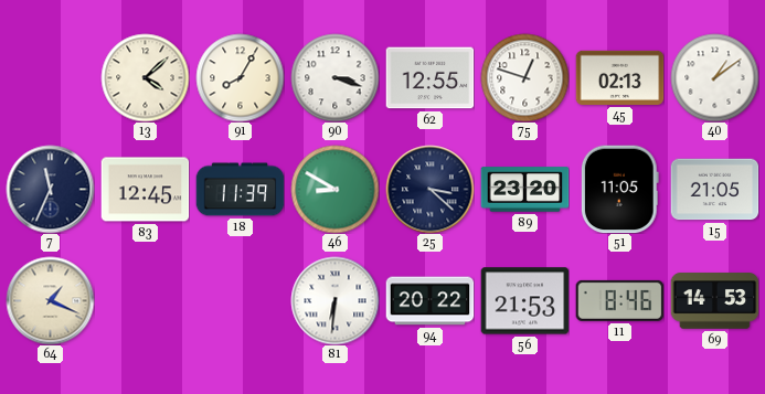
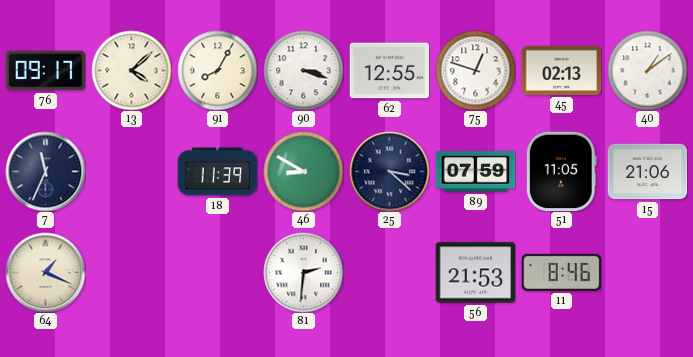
76: none -> 09:17 (45, 71)
83: 12:45 -> none (145, 190)
89: 23:20 -> 07:59 (475, 172)
15: 21:05 -> 21:06 (647, 172)
81: 6:31 -> 2:31 (303, 272)
94: 20:22 -> none (429, 301)
69: 14:53 -> none (714, 301)
